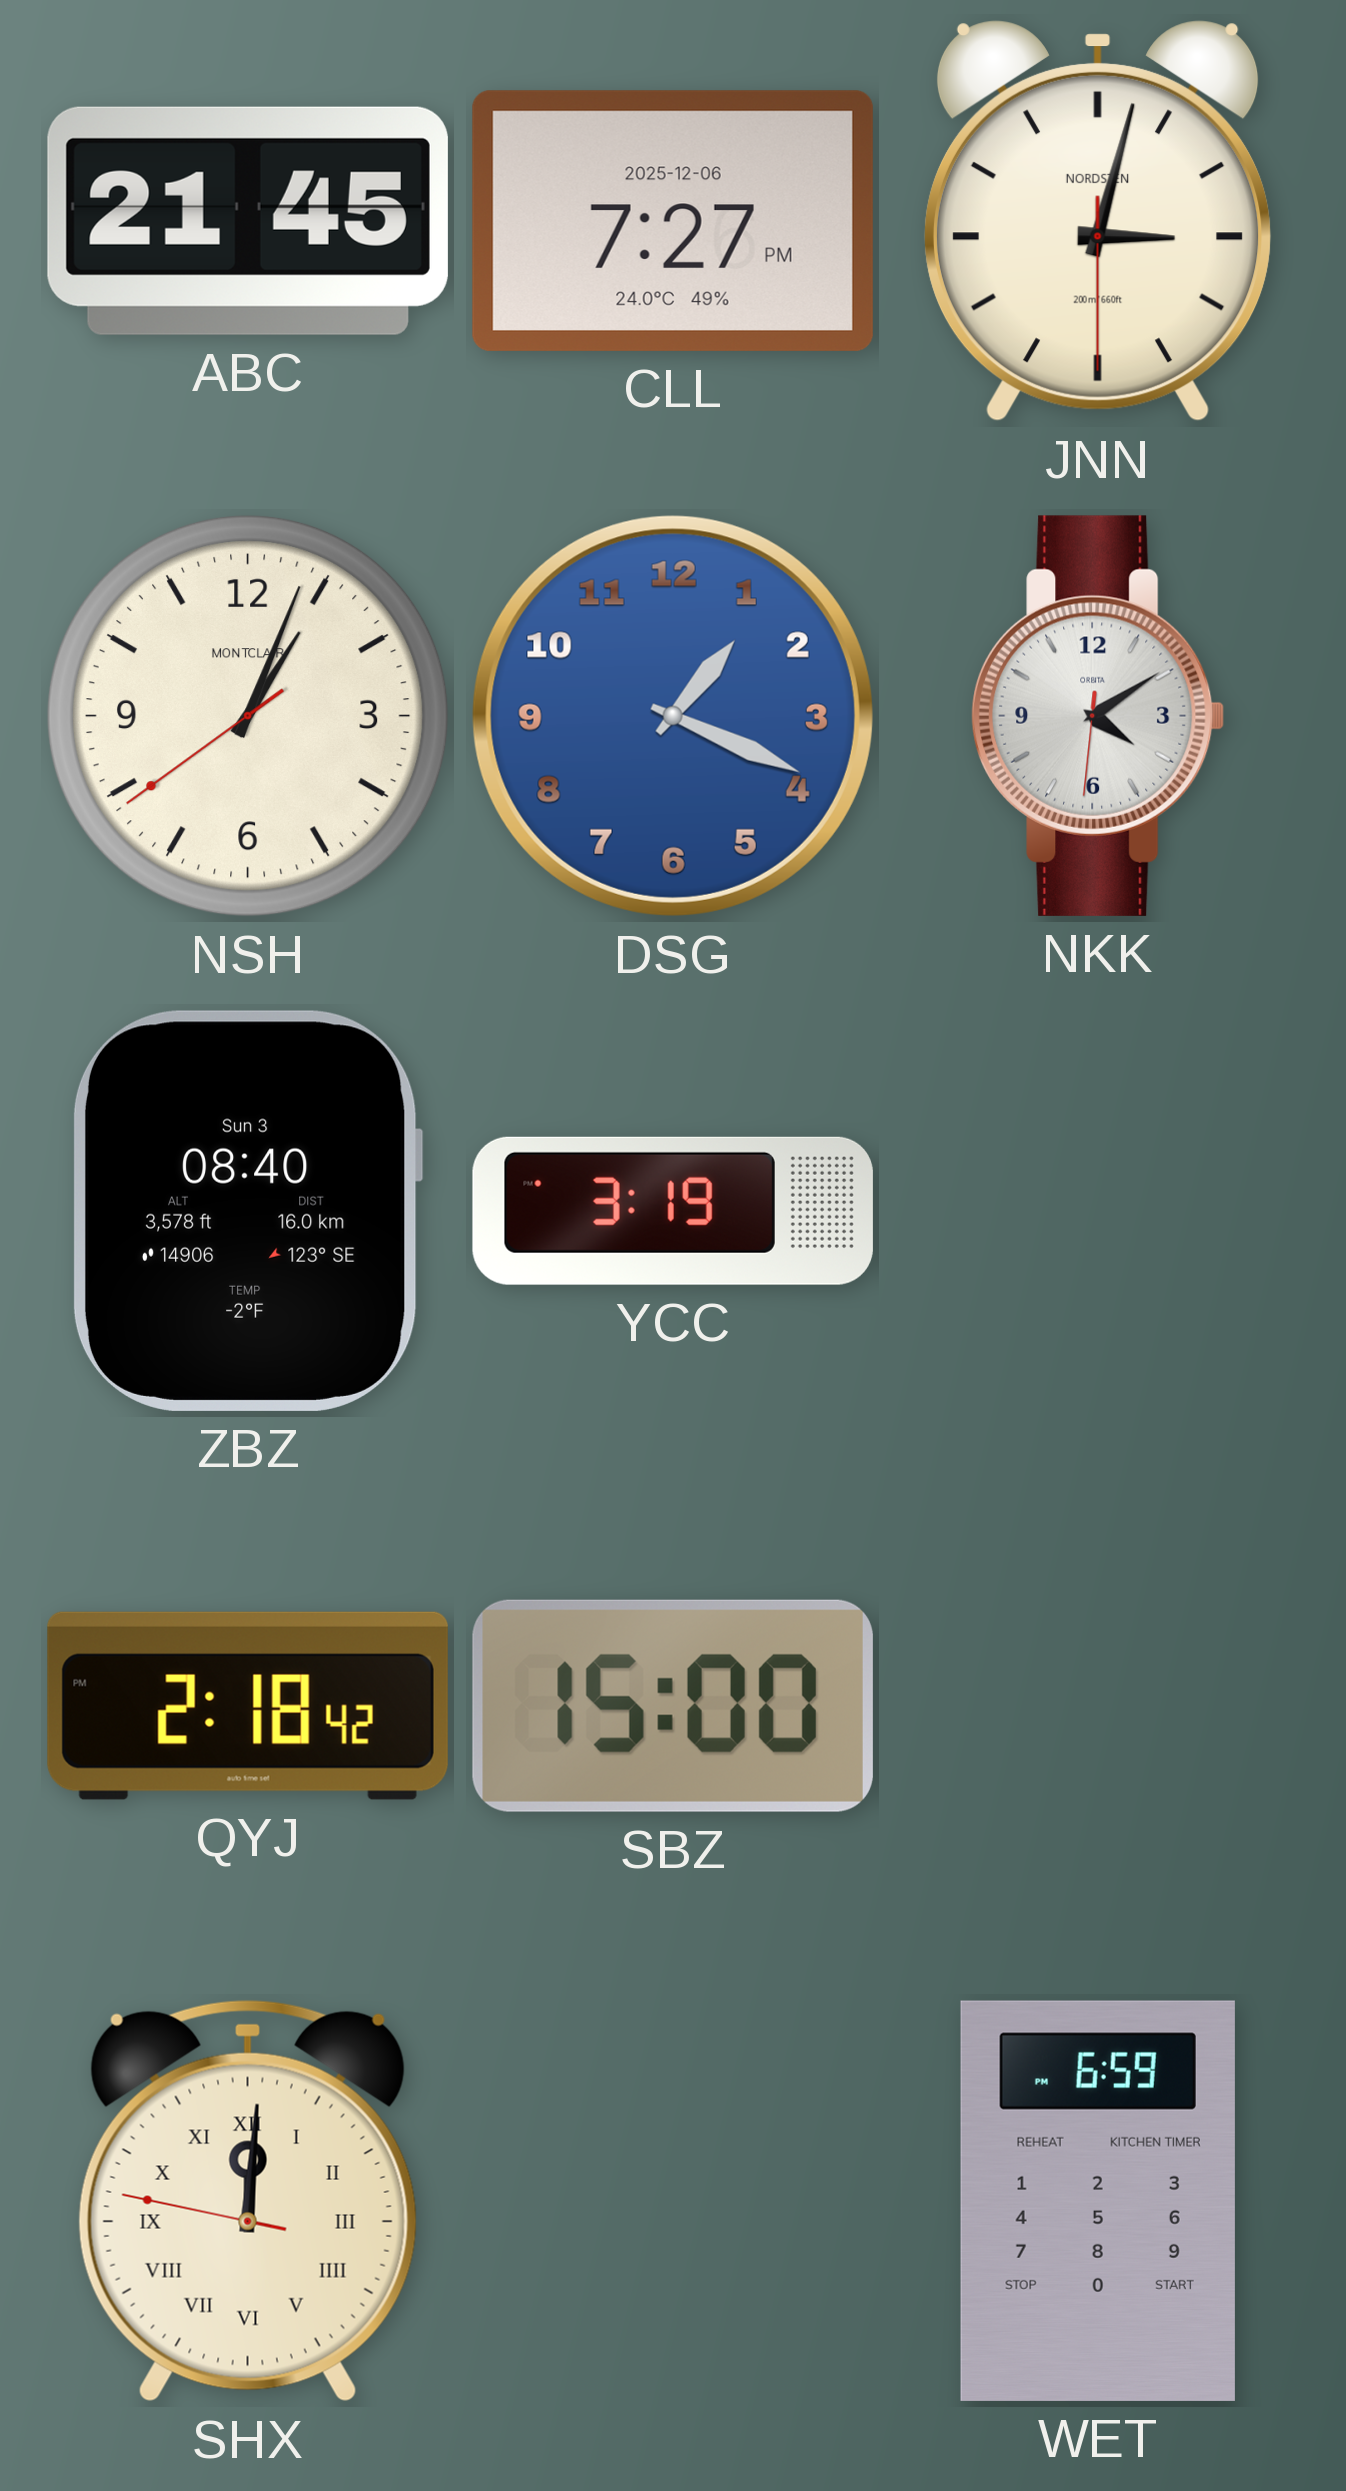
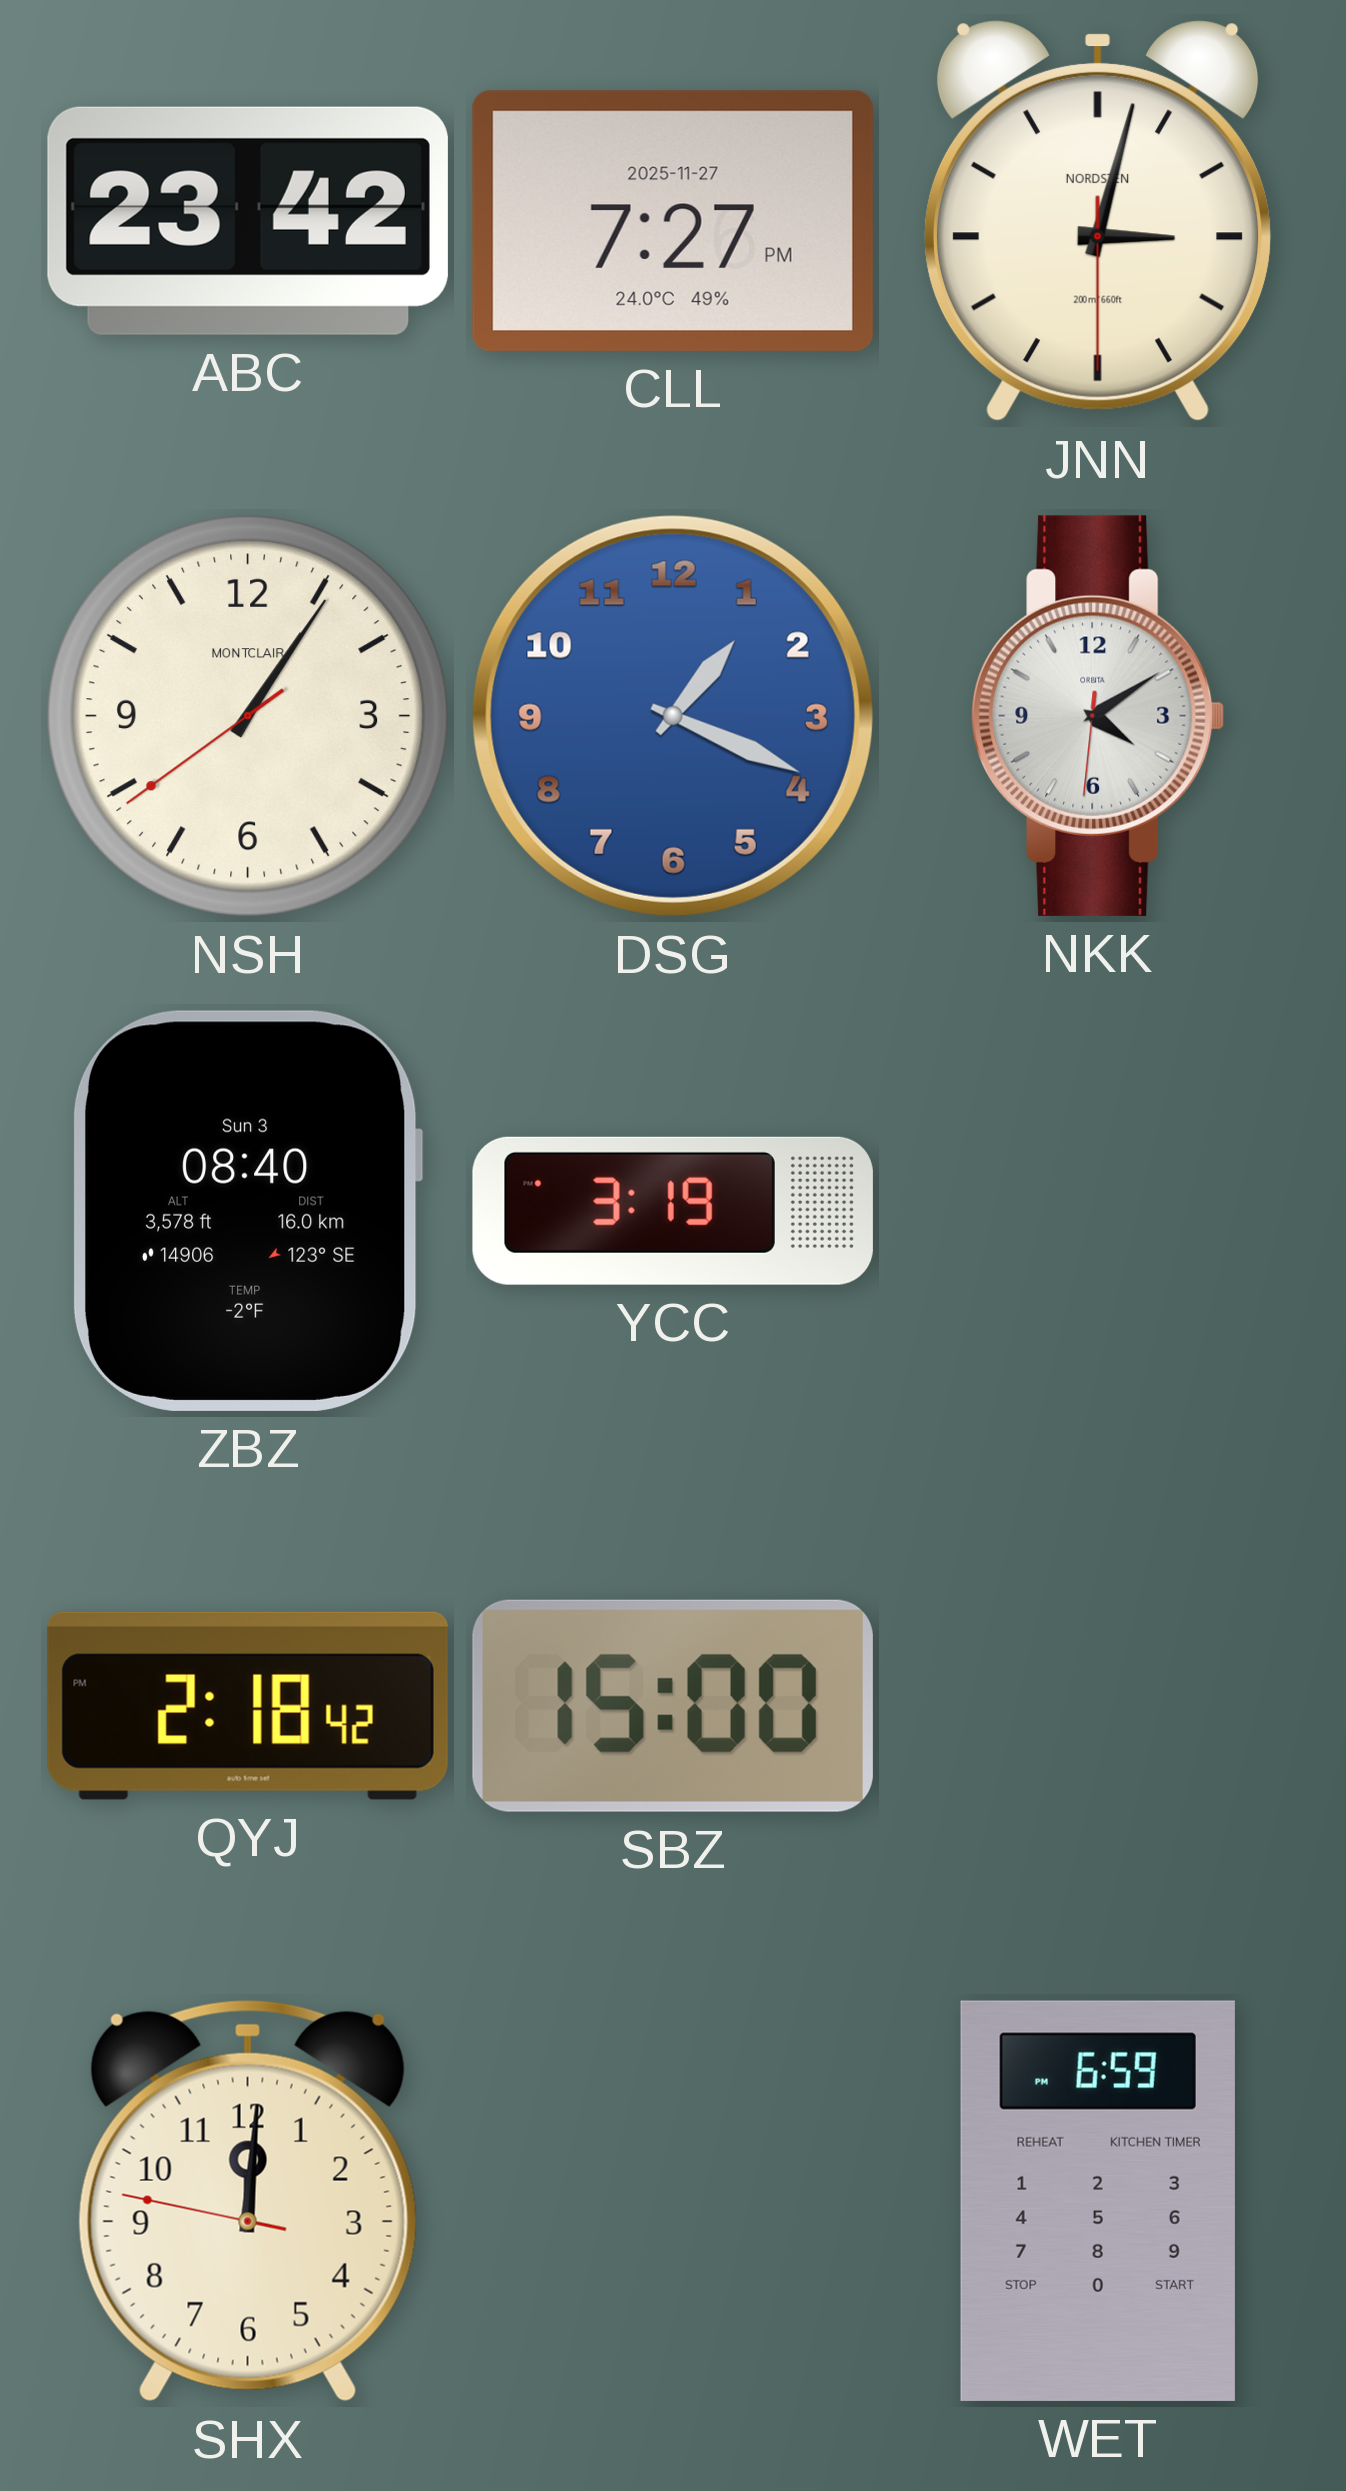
ABC: 21:45 -> 23:42 (248, 221)
CLL date: 2025-12-06 -> 2025-11-27 (673, 221)
NSH: 1:03 -> 1:05 (248, 716)
SHX numerals: Roman -> Arabic (248, 2201)
